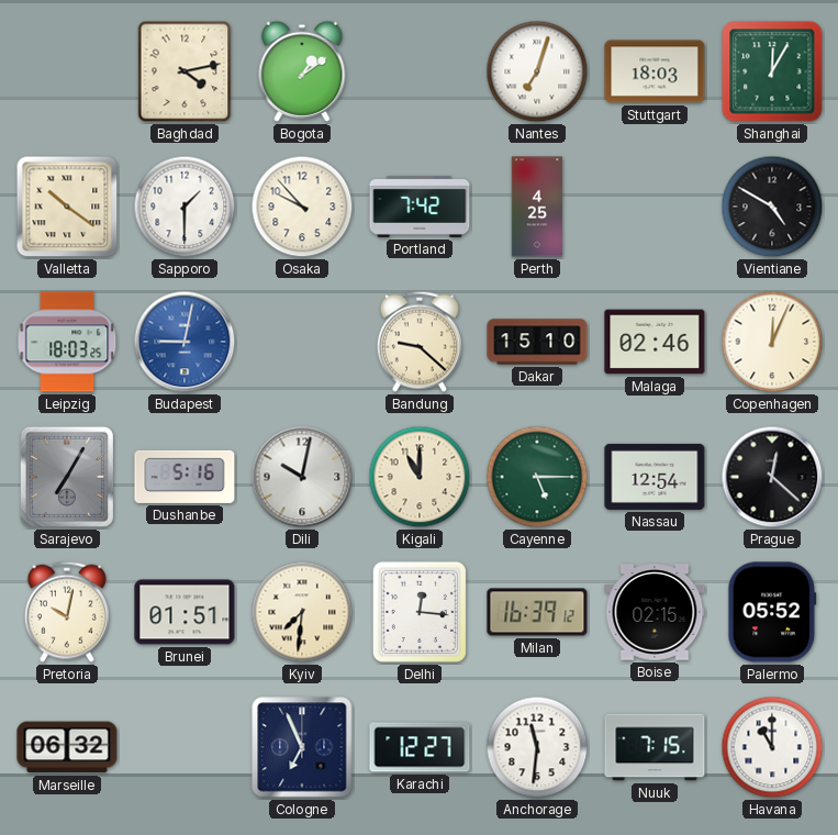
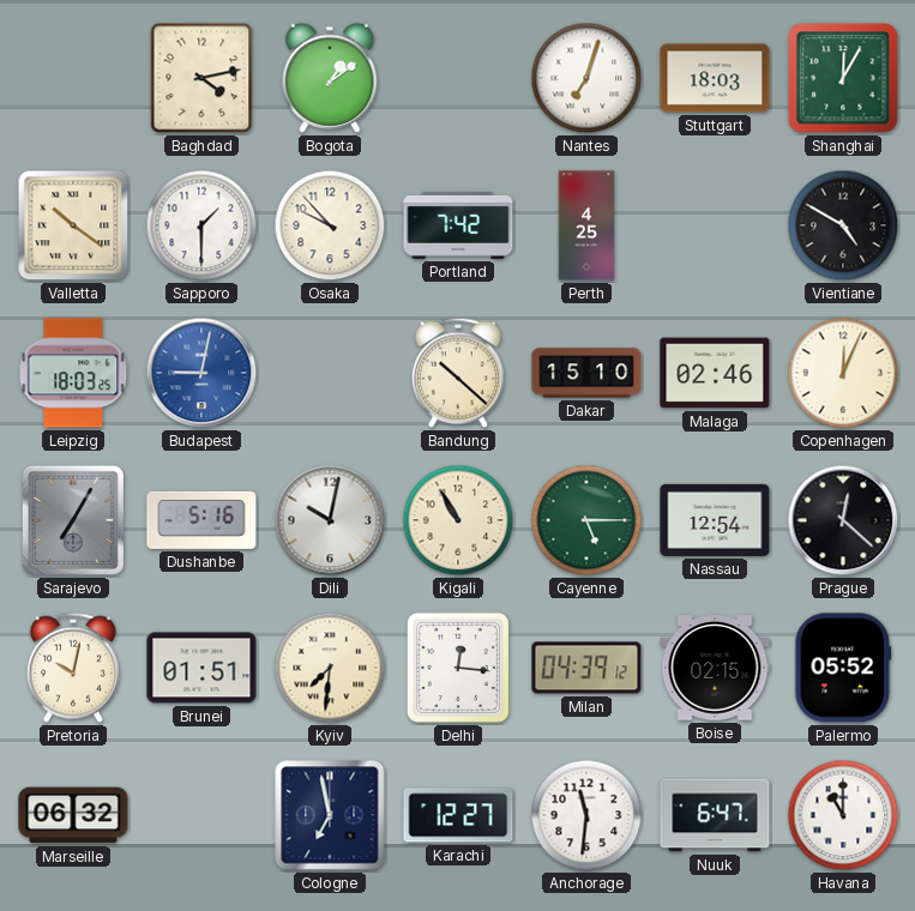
Bandung: 9:22 -> 10:22 (458, 373)
Kigali: 11:00 -> 10:55 (458, 520)
Milan: 16:39 -> 04:39 (586, 668)
Cologne: 6:56 -> 6:58 (330, 815)
Nuuk: 7:15 -> 6:47 (715, 815)
